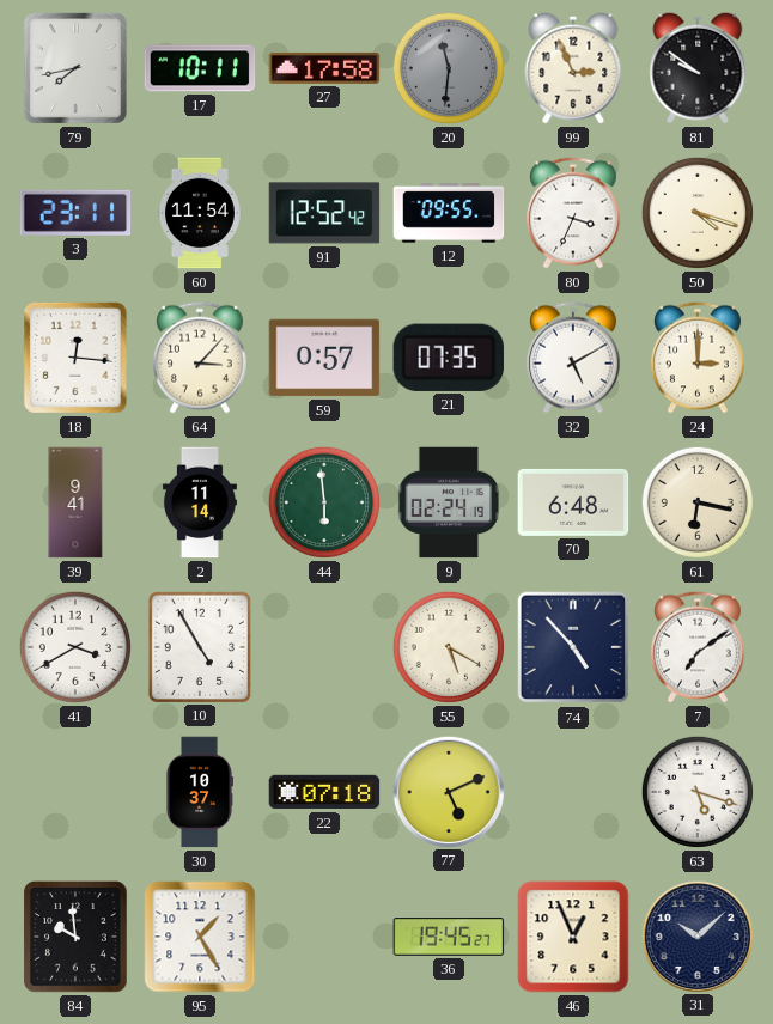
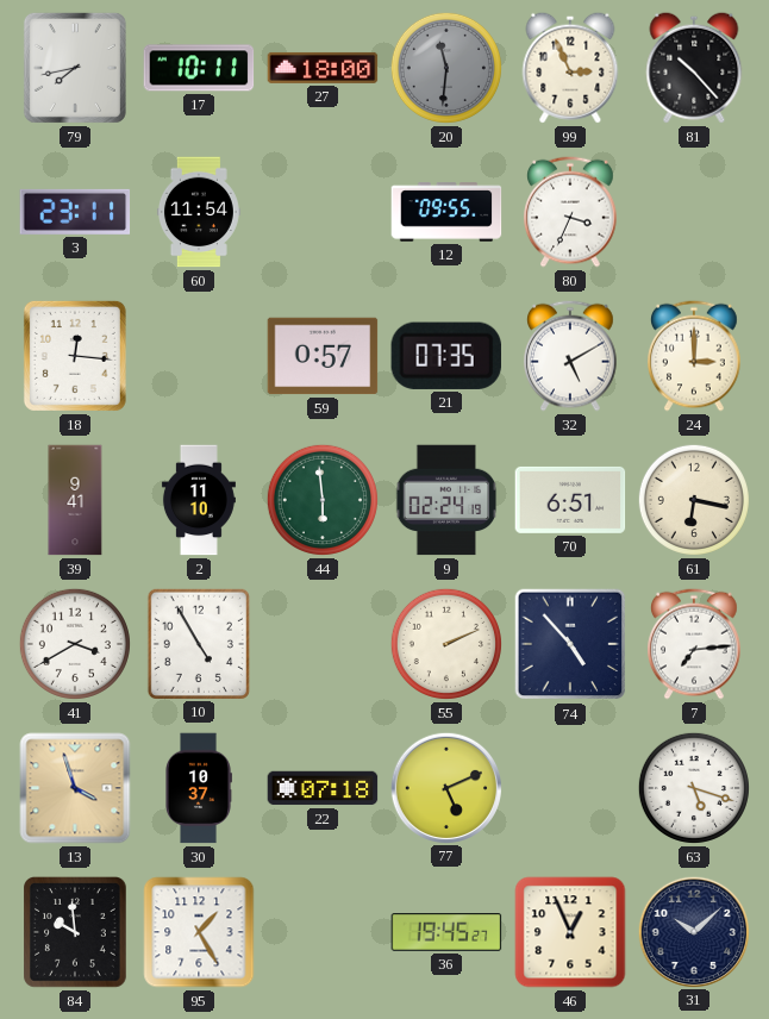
27: 17:58 -> 18:00 (323, 68)
81: 9:51 -> 10:23 (694, 68)
91: 12:52 -> none (324, 213)
50: 4:18 -> none (698, 213)
64: 3:07 -> none (201, 358)
2: 11:14 -> 11:10 (199, 500)
70: 6:48 -> 6:51 (570, 500)
55: 5:20 -> 2:11 (446, 644)
7: 7:09 -> 7:14 (695, 644)
13: none -> 3:57 (75, 788)
